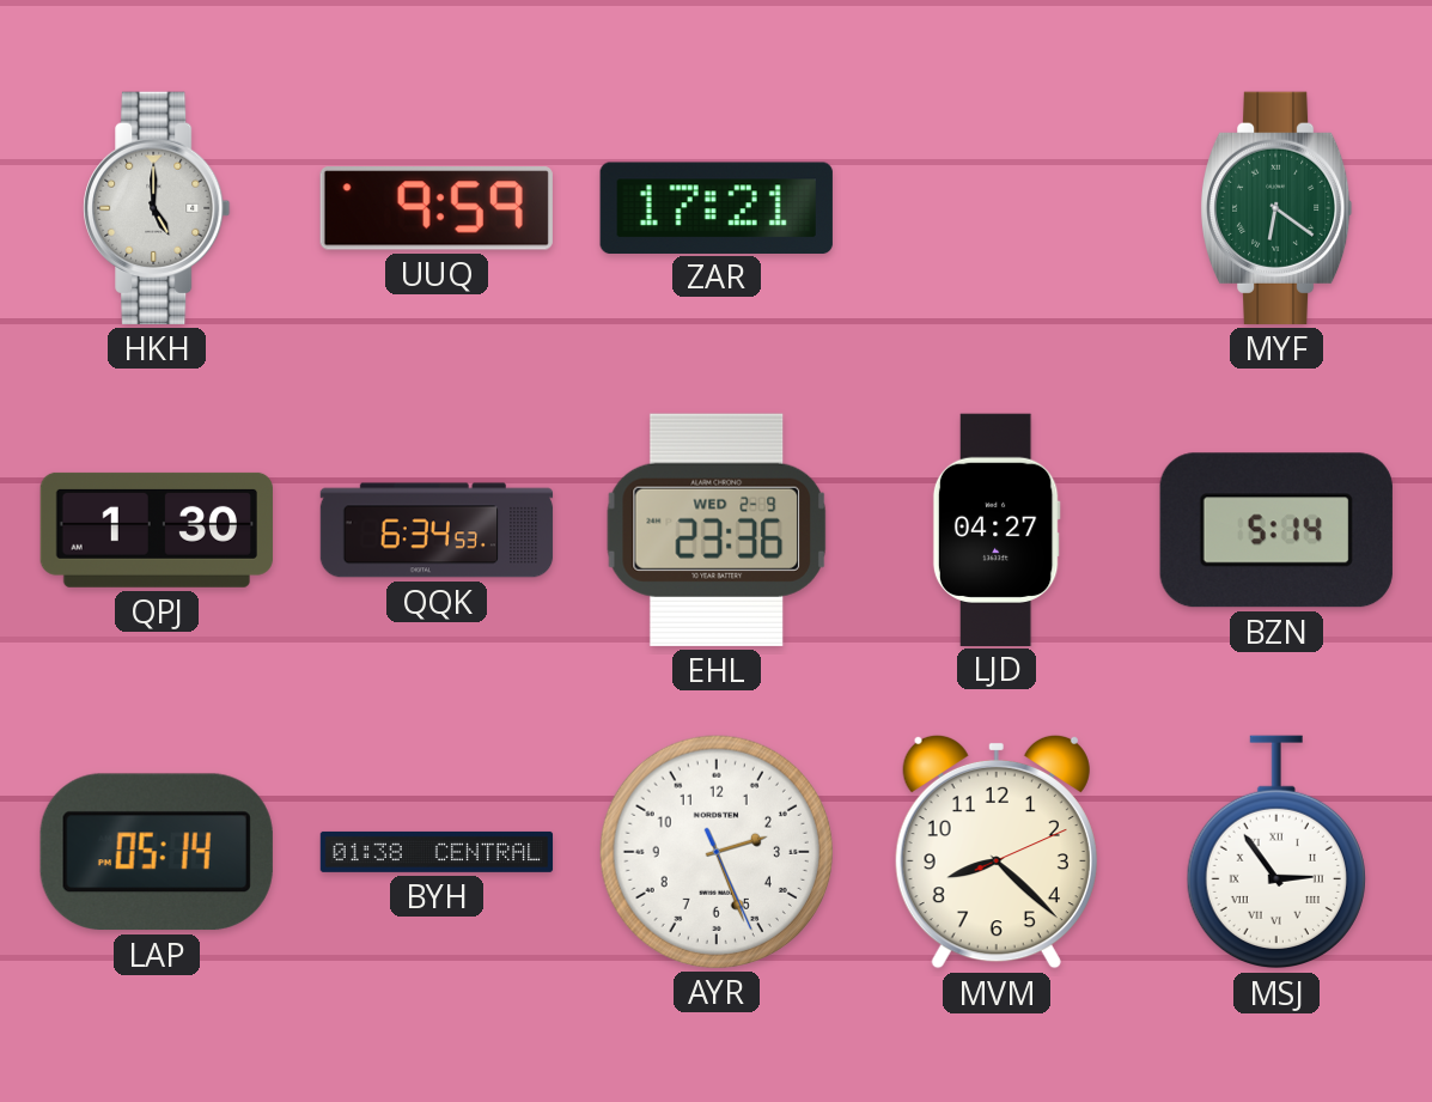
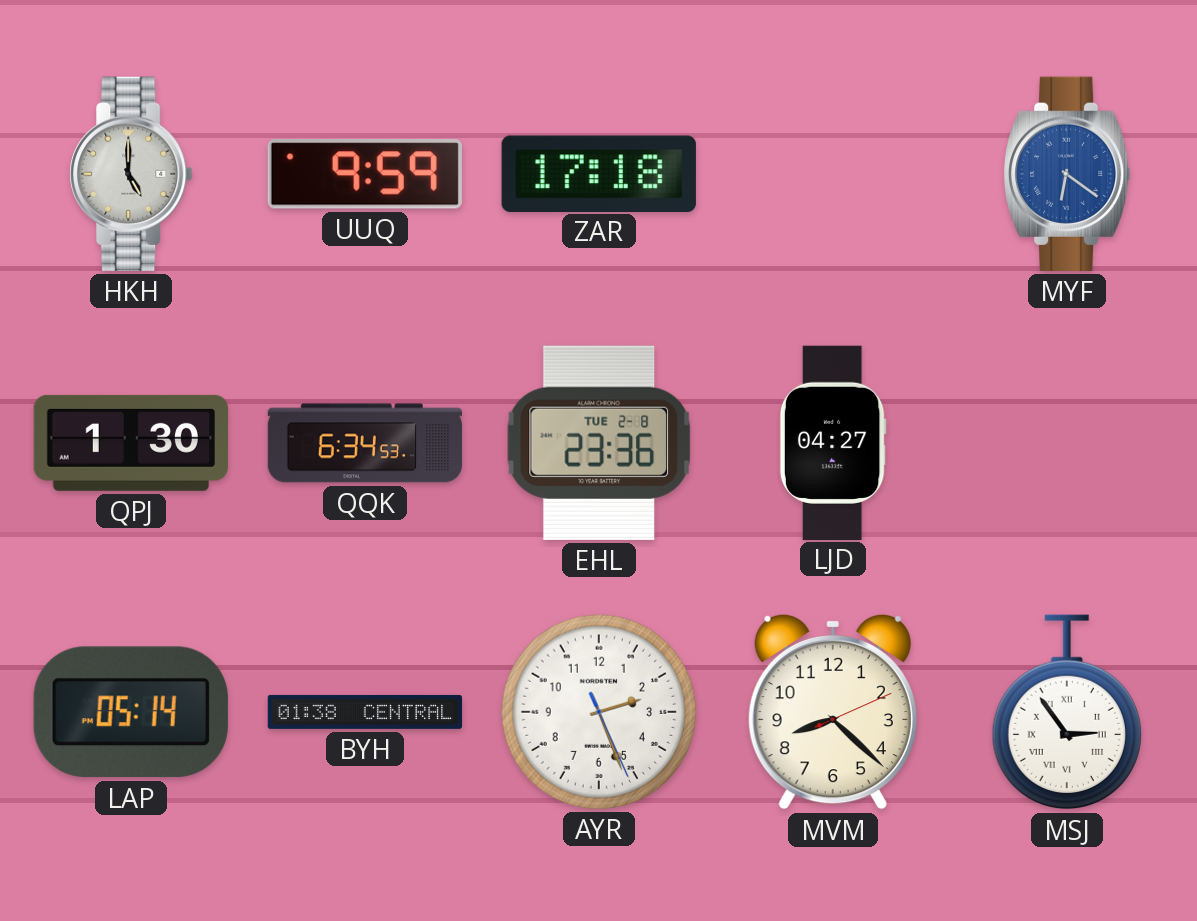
ZAR: 17:21 -> 17:18 (599, 173)
MYF dial: green -> blue (1067, 174)
EHL date: WED 2-9 -> TUE 2-8 (598, 443)
BZN: 5:14 -> none (1276, 530)
